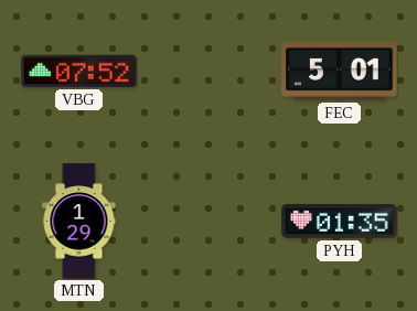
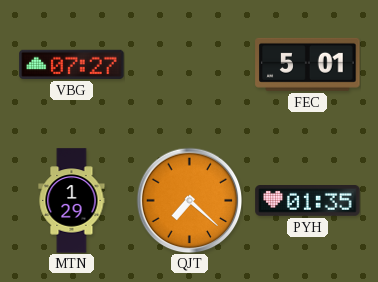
VBG: 07:52 -> 07:27 (72, 64)
QJT: none -> 7:22 (189, 200)
